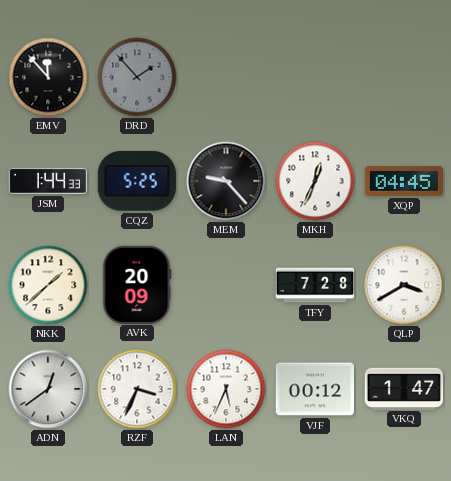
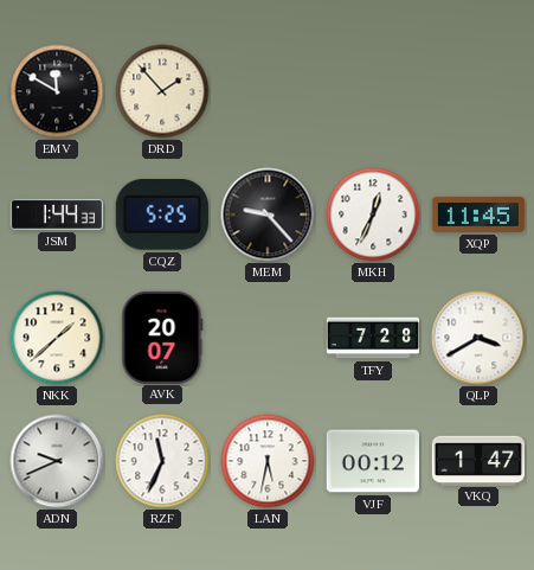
EMV: 11:53 -> 11:50 (57, 91)
DRD dial: grey -> cream (162, 91)
XQP: 04:45 -> 11:45 (477, 214)
AVK: 20:09 -> 20:07 (162, 337)
ADN: 12:39 -> 9:41 (57, 461)
RZF: 3:34 -> 11:34 (162, 461)
LAN: 5:34 -> 5:32 (268, 461)
